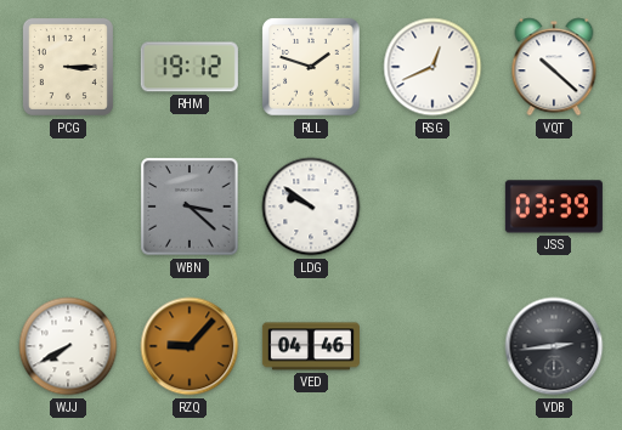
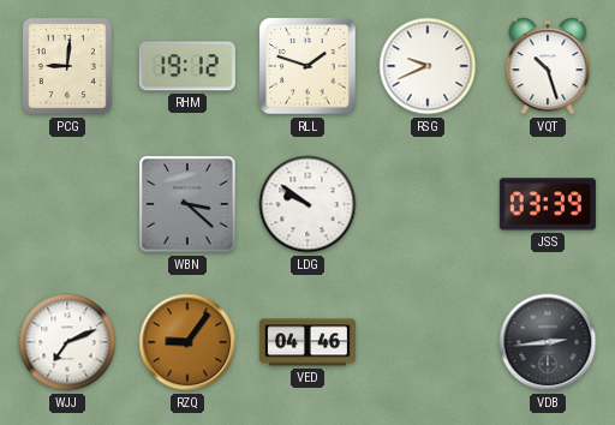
PCG: 3:15 -> 9:01 (67, 66)
RSG: 12:41 -> 9:41 (428, 66)
VQT: 10:22 -> 10:27 (548, 66)
WJJ: 7:40 -> 7:11 (67, 342)
RZQ: 9:07 -> 9:06 (187, 342)
